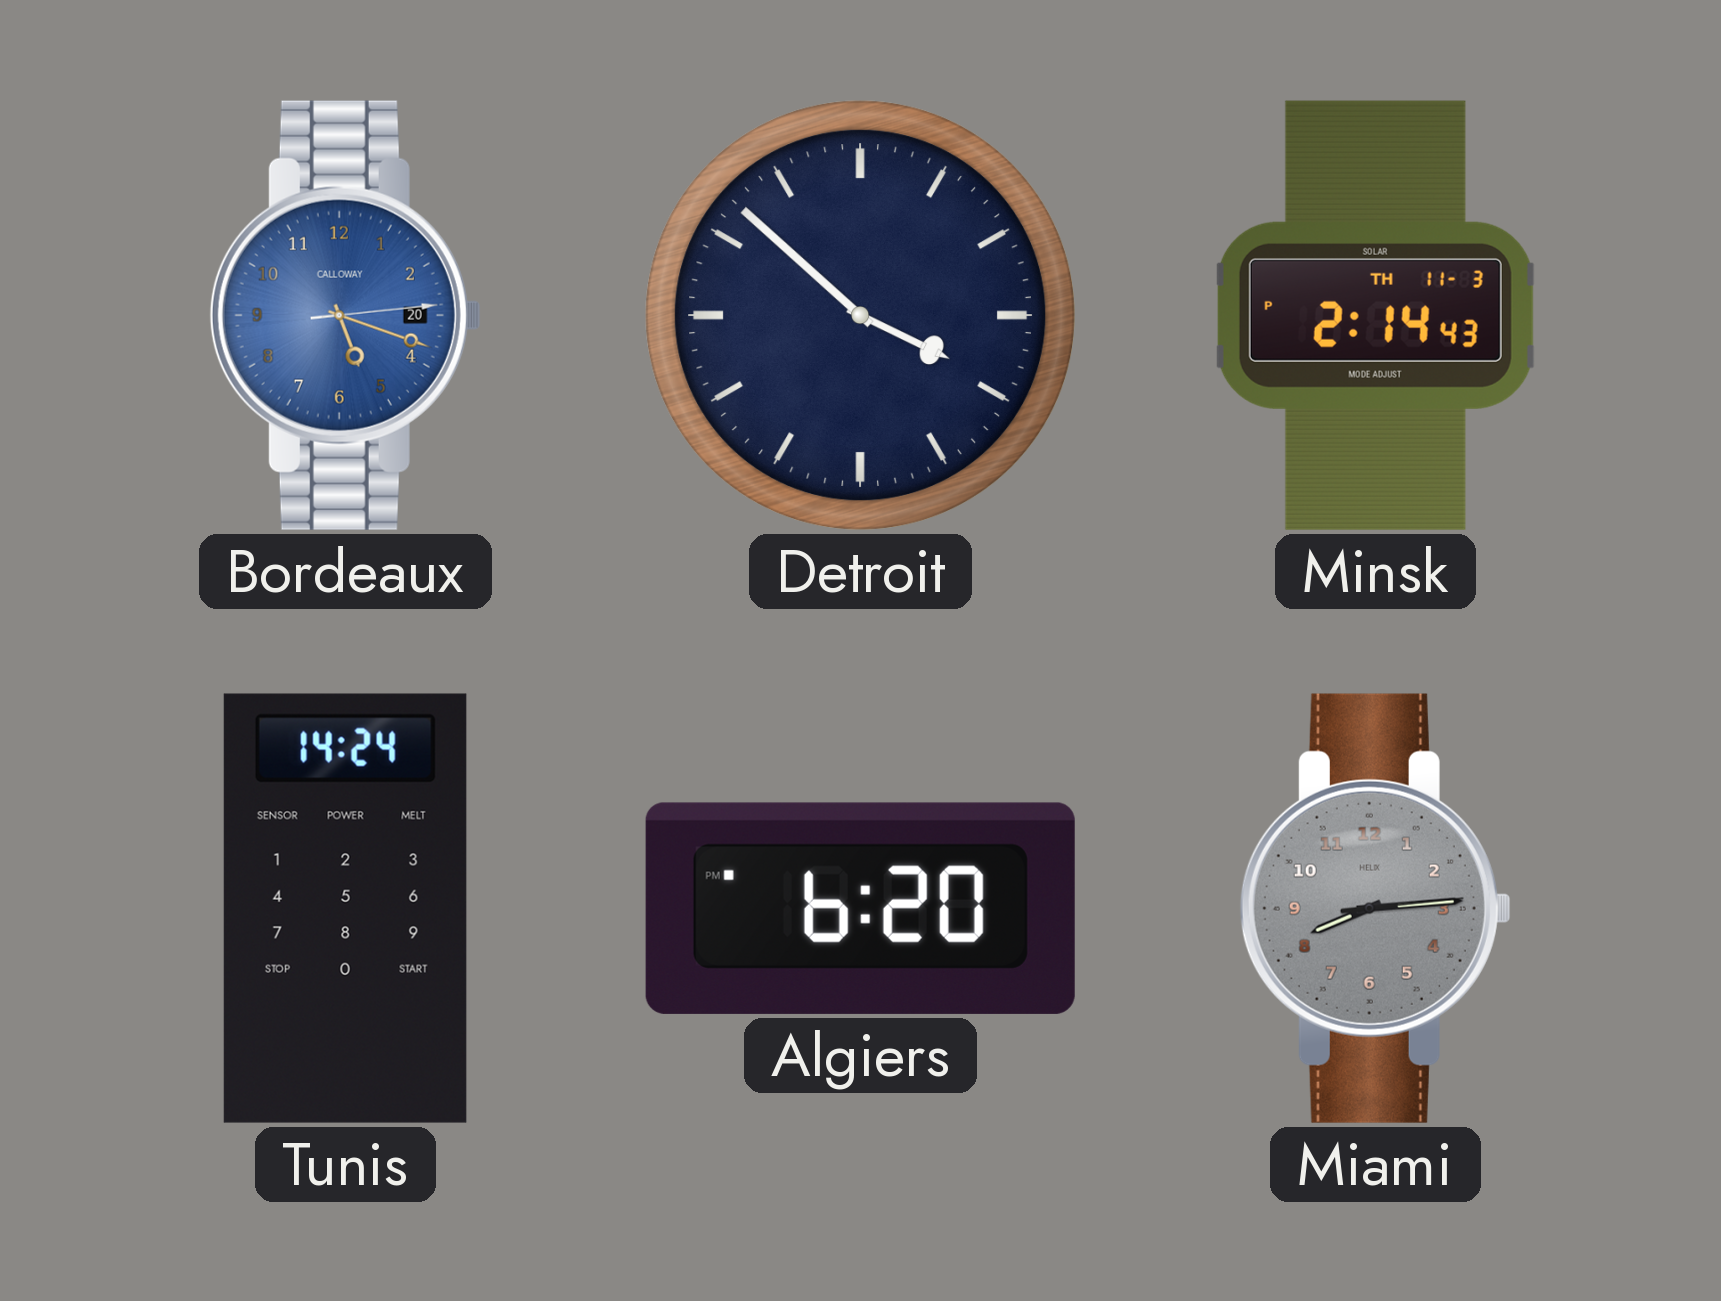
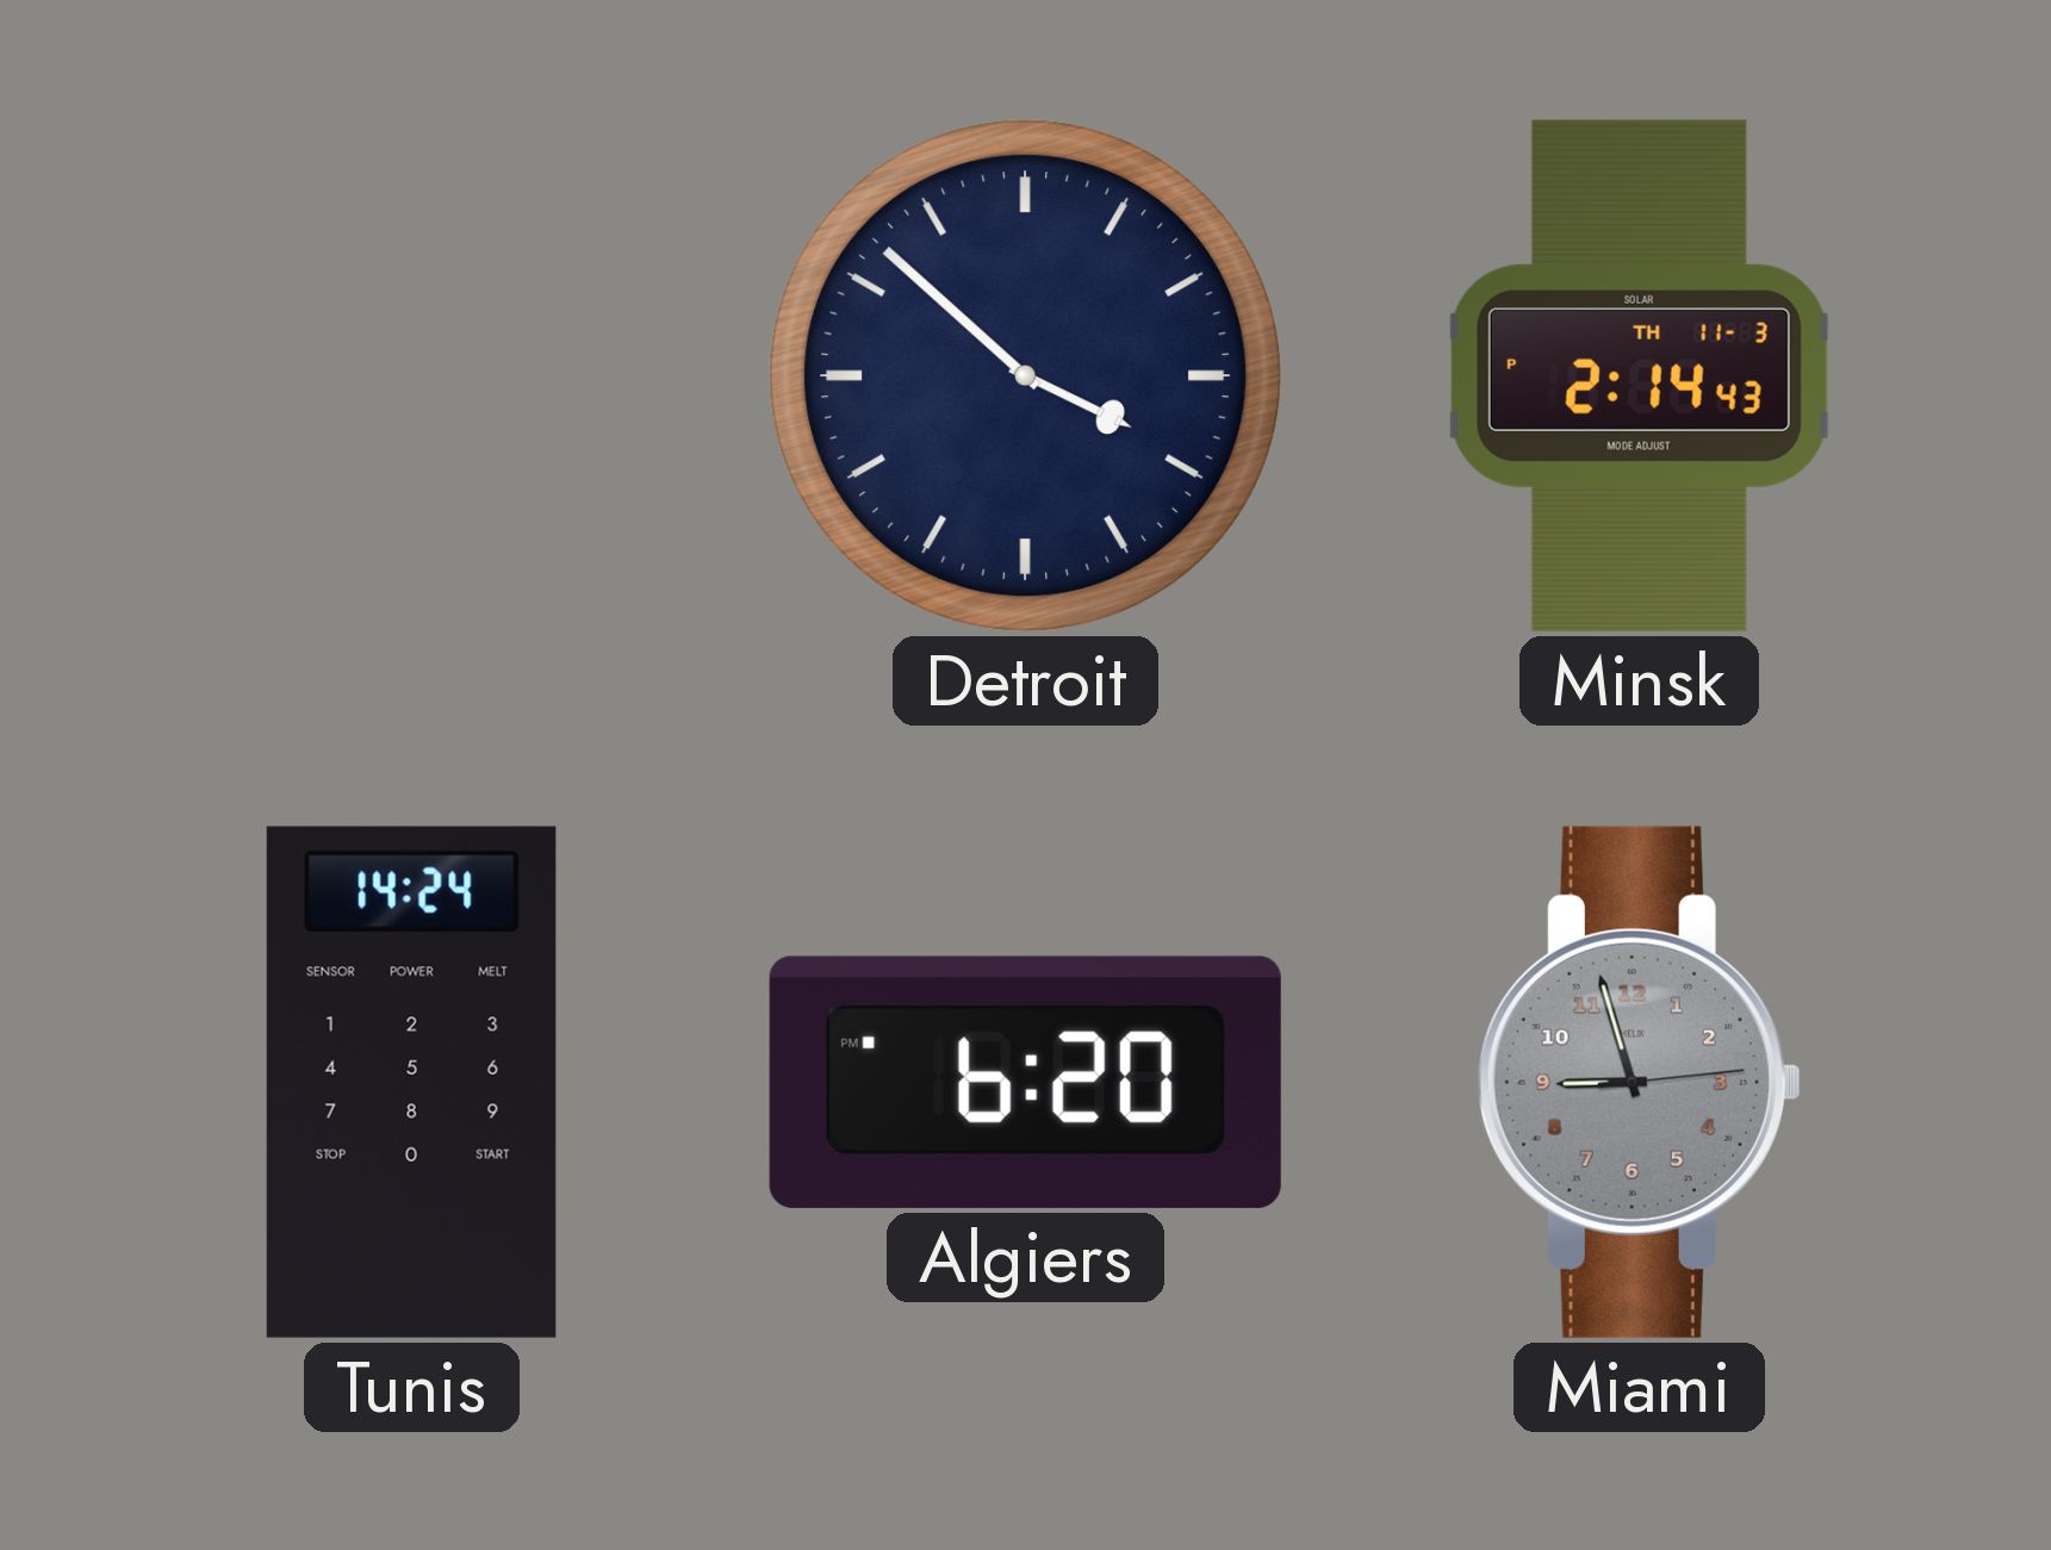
Bordeaux: 5:18 -> none (345, 315)
Miami: 8:14 -> 8:57 (1639, 1082)
